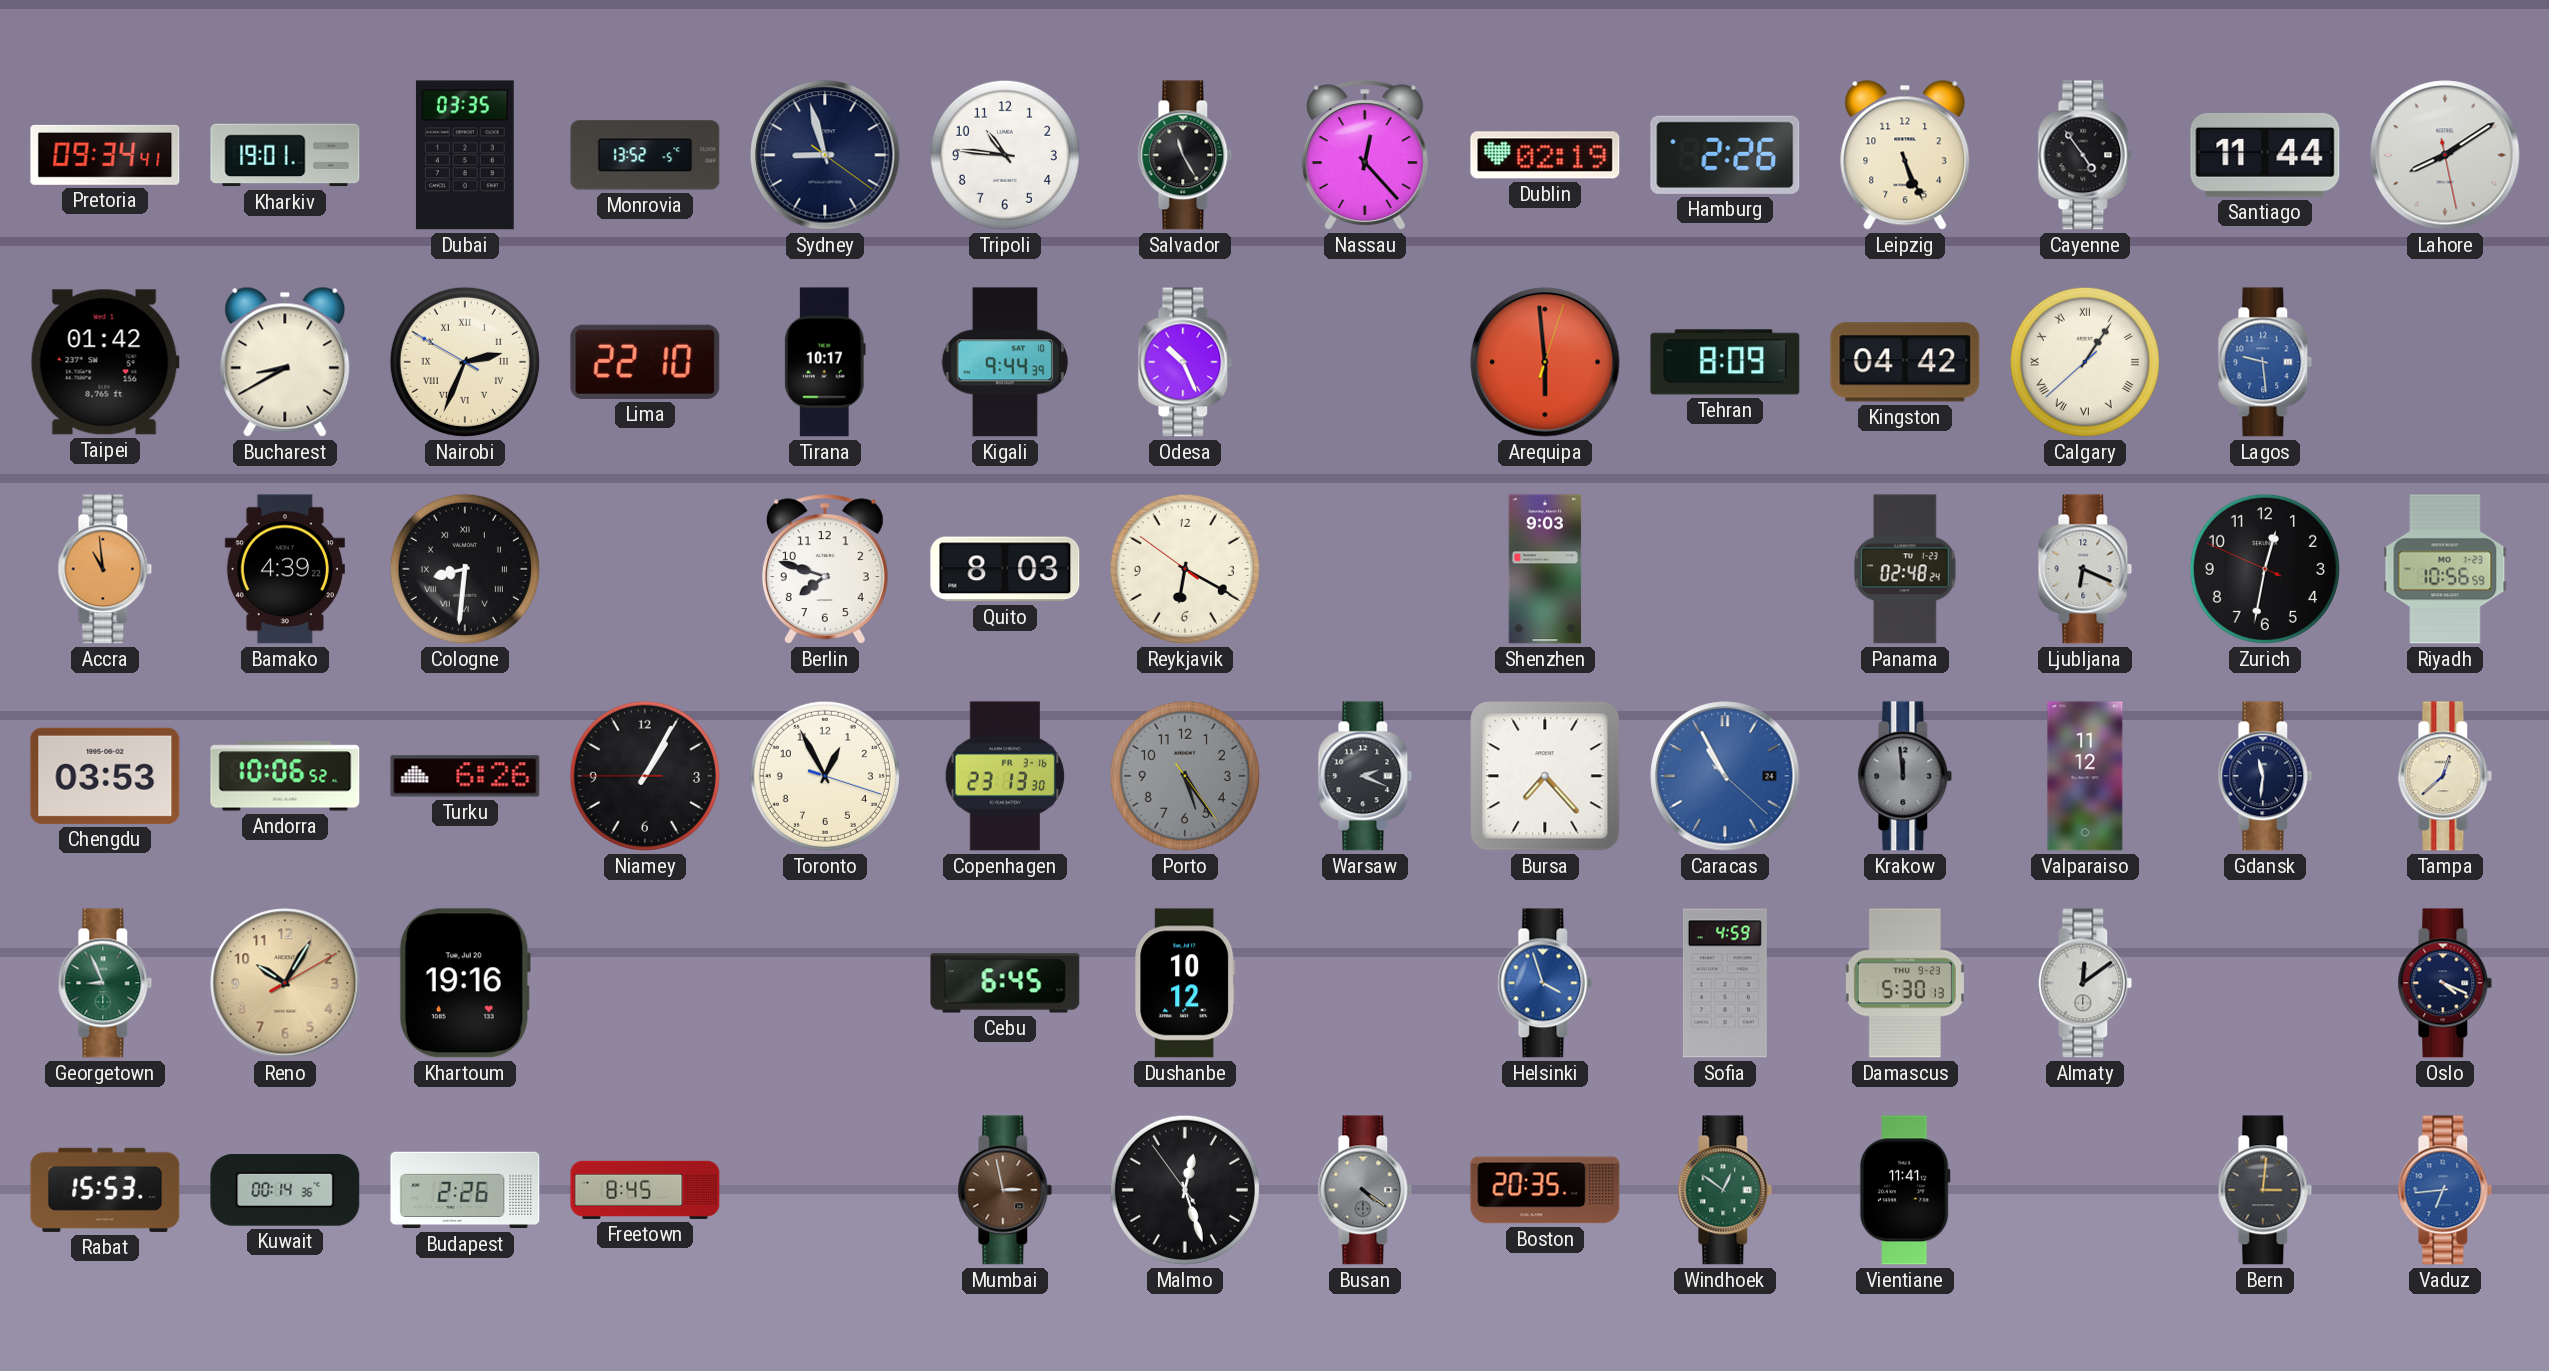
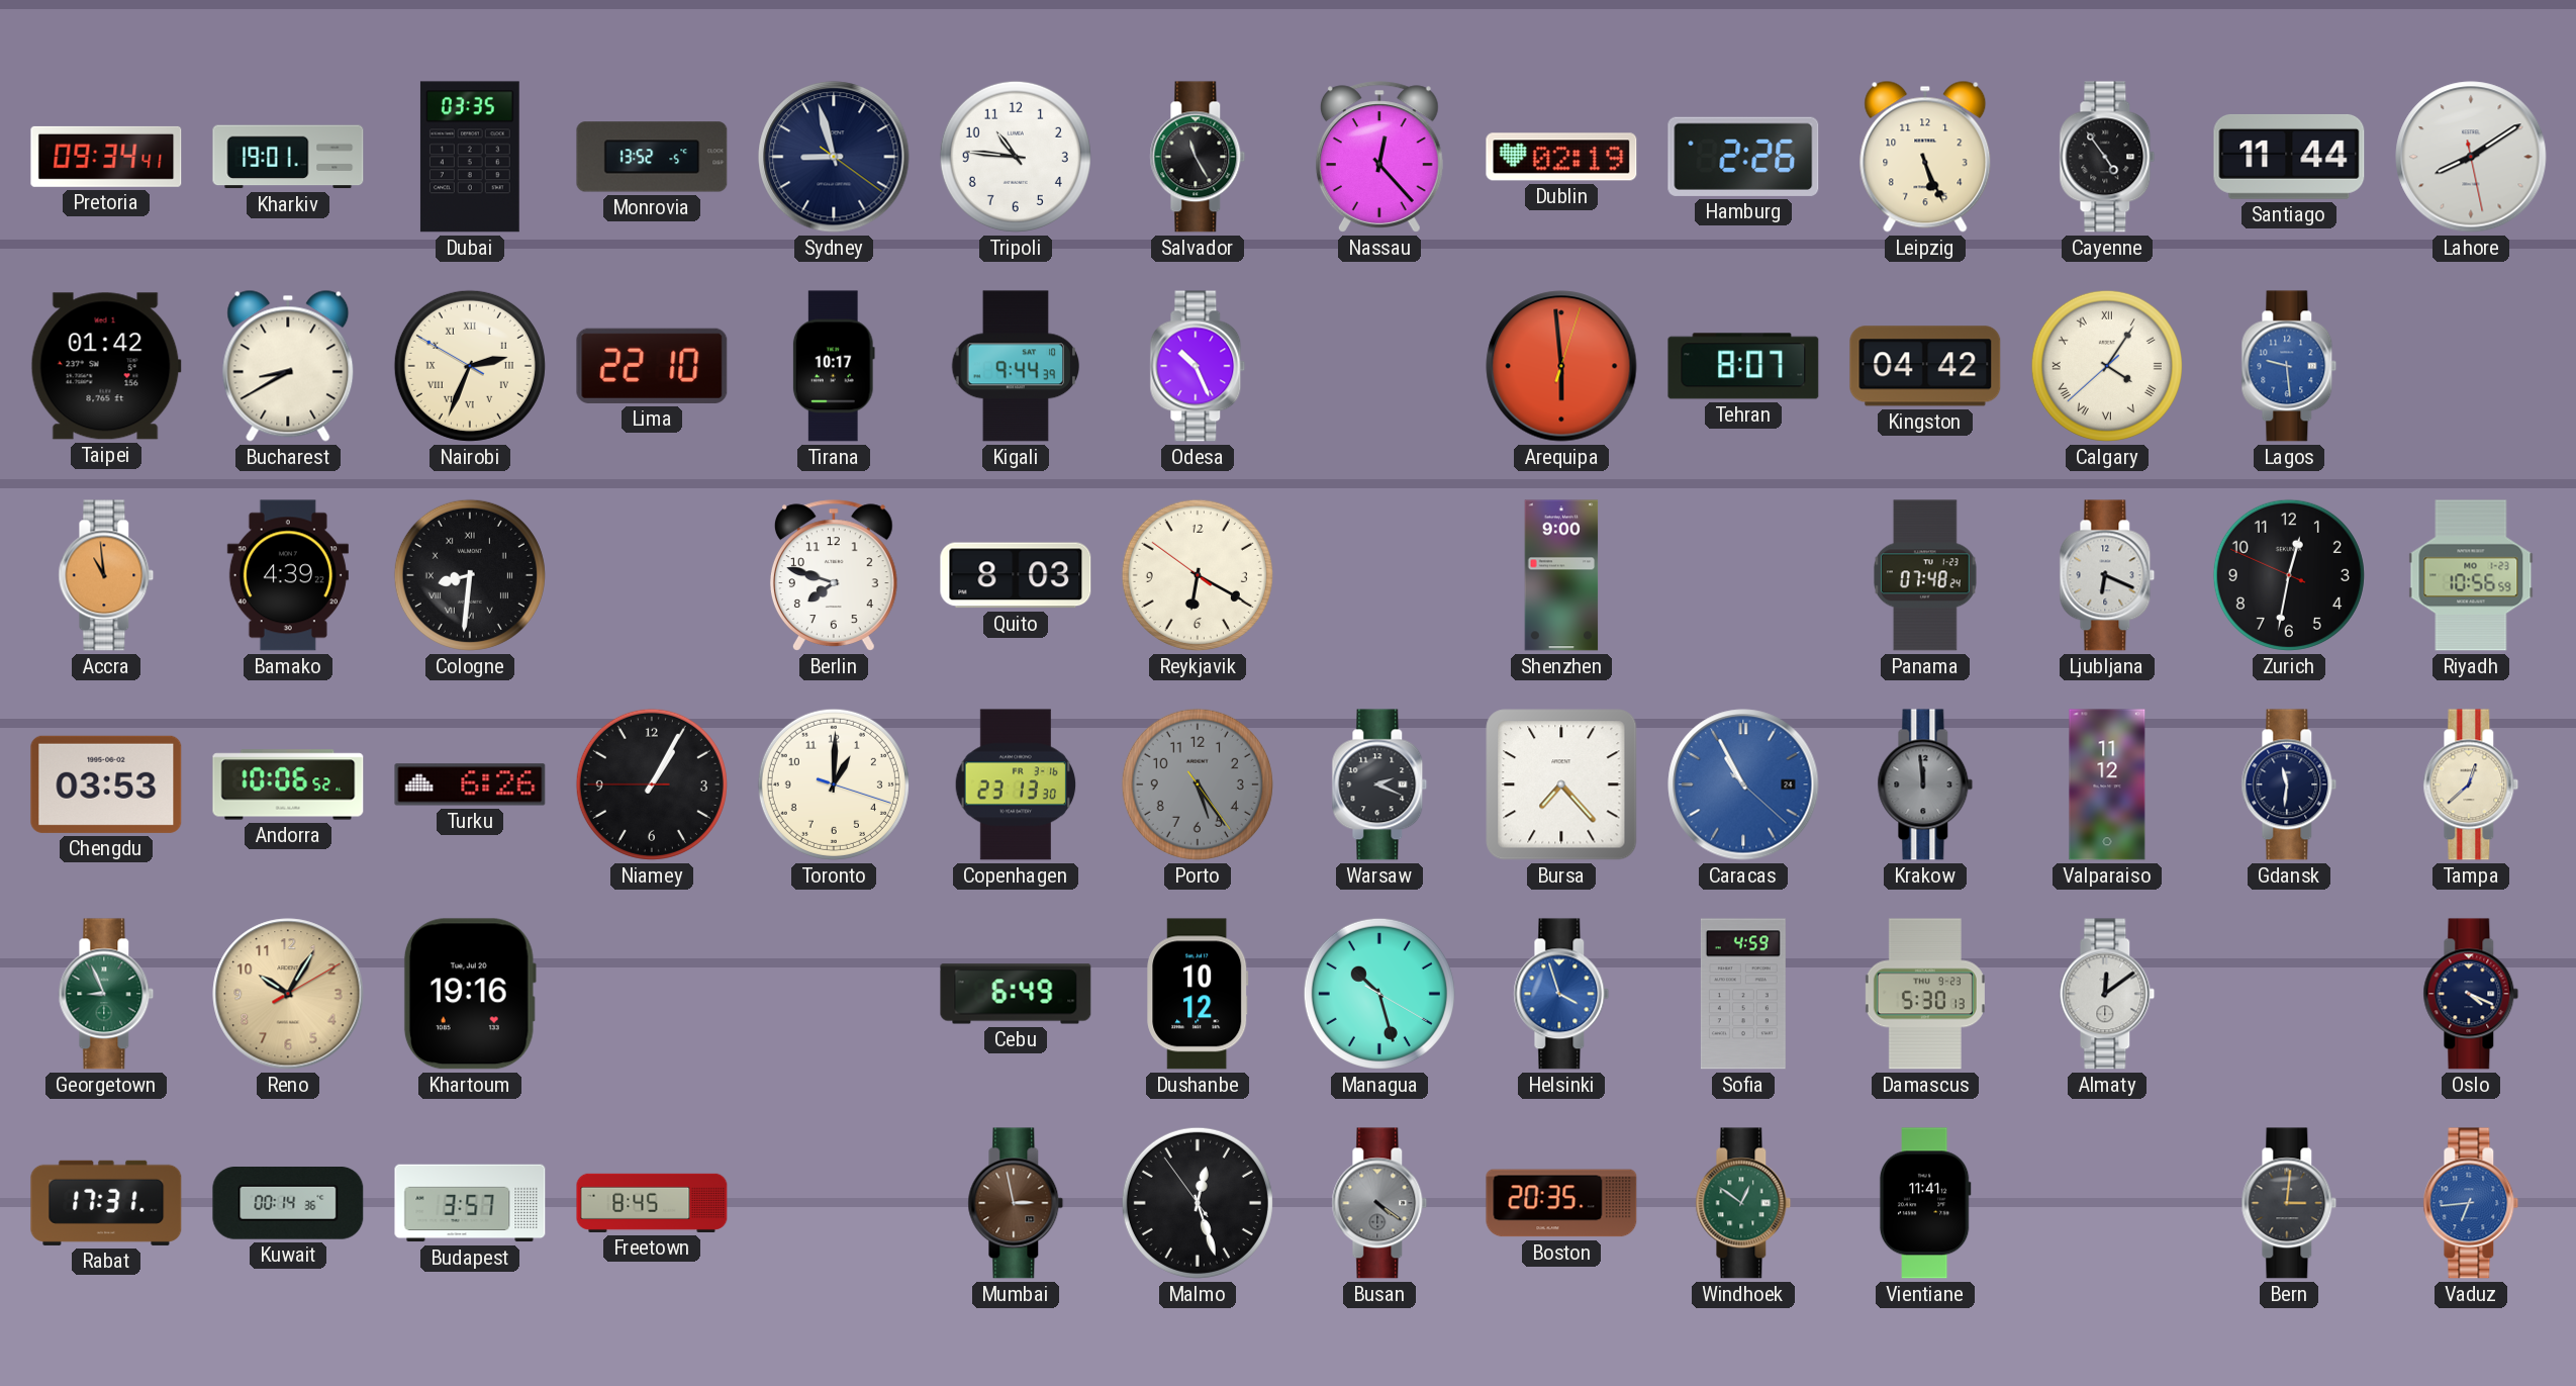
Tehran: 8:09 -> 8:07 (1743, 366)
Calgary: 1:05 -> 4:05 (2107, 366)
Shenzhen: 9:03 -> 9:00 (1561, 575)
Panama: 02:48 -> 07:48 (1926, 575)
Toronto: 12:55 -> 1:00 (834, 784)
Cebu: 6:45 -> 6:49 (1016, 994)
Managua: none -> 10:27 (1379, 994)
Rabat: 15:53 -> 17:31 (106, 1203)
Budapest: 2:26 -> 3:57 (470, 1203)
